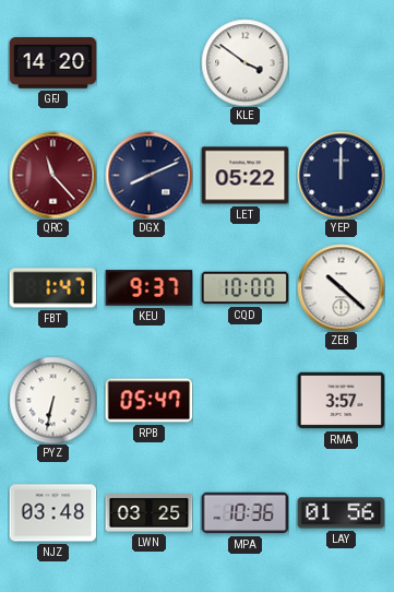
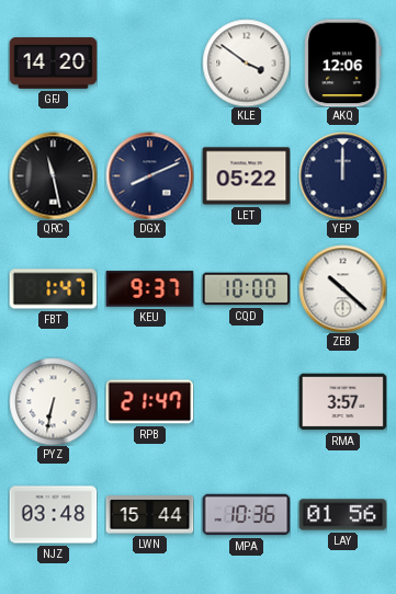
AKQ: none -> 12:06 (343, 62)
QRC: 11:23 -> 11:28 (53, 175)
QRC dial: burgundy -> black (53, 175)
RPB: 05:47 -> 21:47 (149, 402)
LWN: 03:25 -> 15:44 (149, 515)
